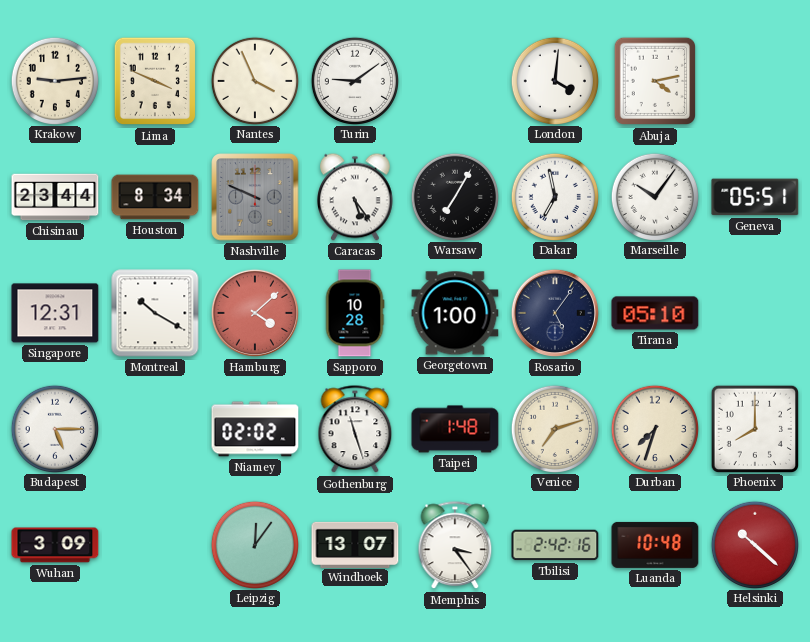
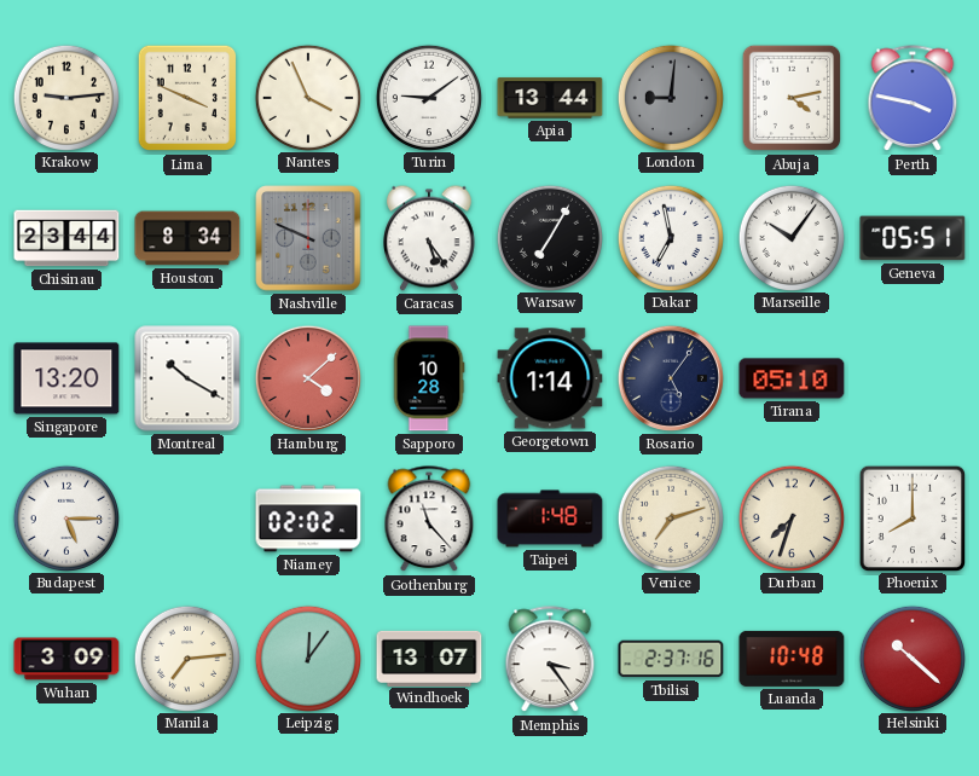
Apia: none -> 13:44 (550, 98)
London: 4:01 -> 9:01 (670, 97)
London dial: white -> grey (670, 97)
Perth: none -> 3:47 (913, 99)
Singapore: 12:31 -> 13:20 (66, 378)
Georgetown: 1:00 -> 1:14 (550, 378)
Gothenburg: 11:27 -> 11:23 (429, 520)
Manila: none -> 7:14 (186, 658)
Tbilisi: 2:42 -> 2:37 (671, 659)
